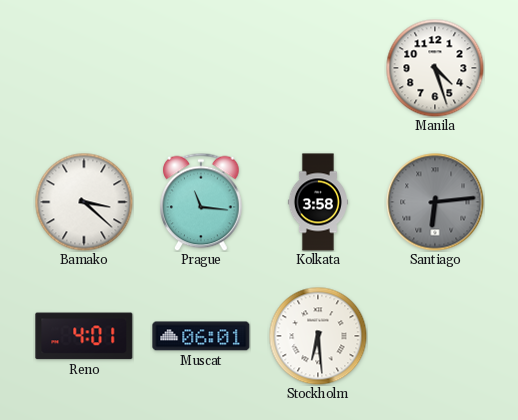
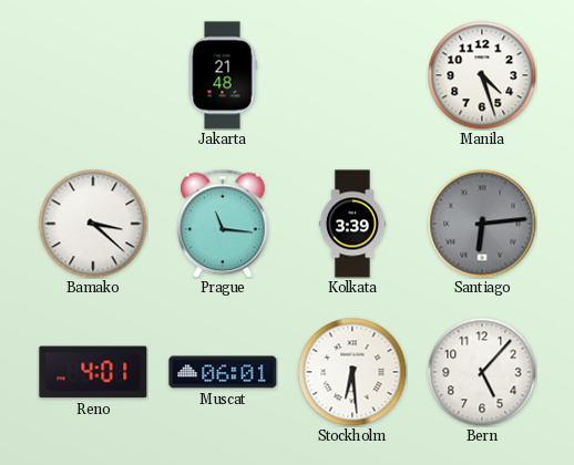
Jakarta: none -> 21:48 (223, 75)
Kolkata: 3:58 -> 3:39 (352, 224)
Bern: none -> 5:07 (482, 372)
